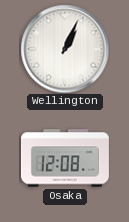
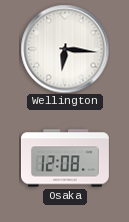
Wellington: 1:04 -> 6:16 (65, 49)
